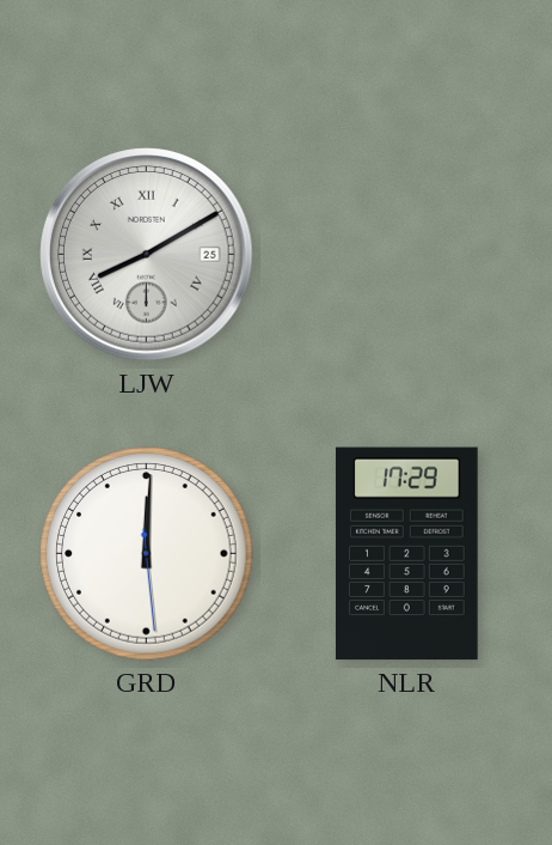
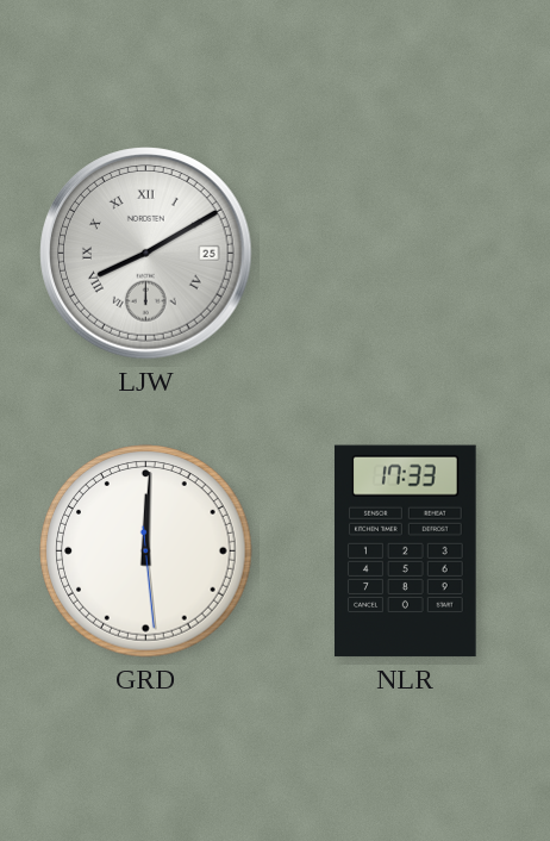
NLR: 17:29 -> 17:33 (406, 552)
